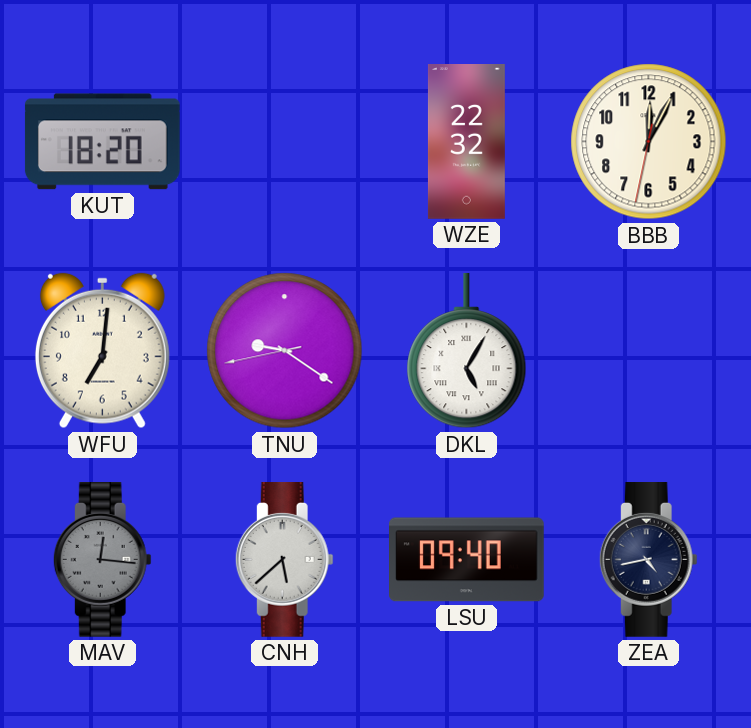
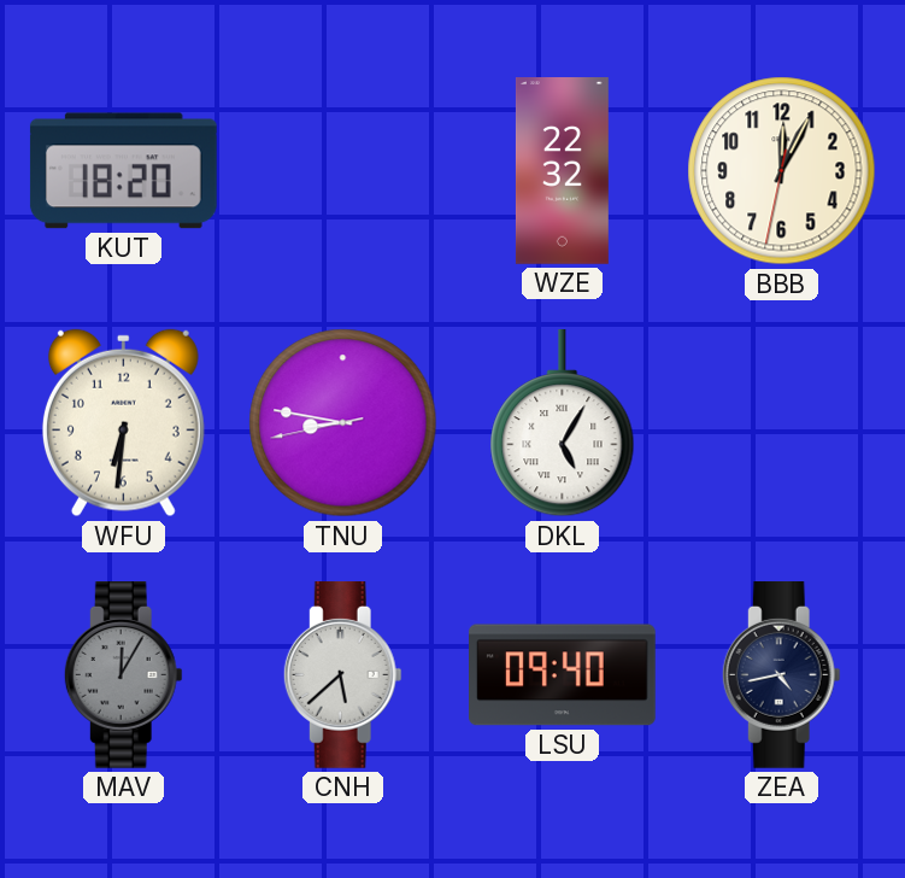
WFU: 7:01 -> 6:31 (123, 423)
TNU: 9:20 -> 8:46 (343, 423)
MAV: 12:16 -> 12:05 (123, 675)
